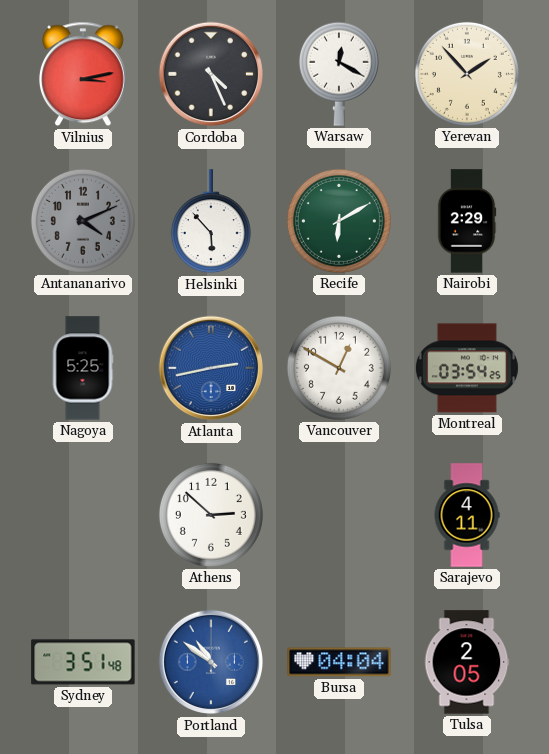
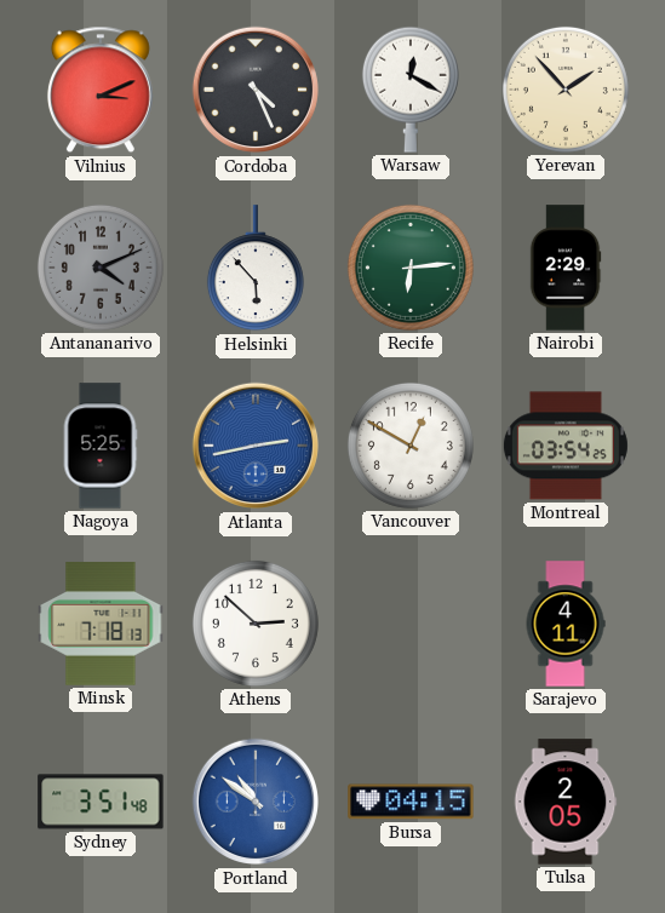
Vilnius: 3:13 -> 3:11 (101, 90)
Recife: 6:10 -> 6:14 (411, 268)
Minsk: none -> 7:18 (101, 624)
Bursa: 04:04 -> 04:15 (411, 802)
